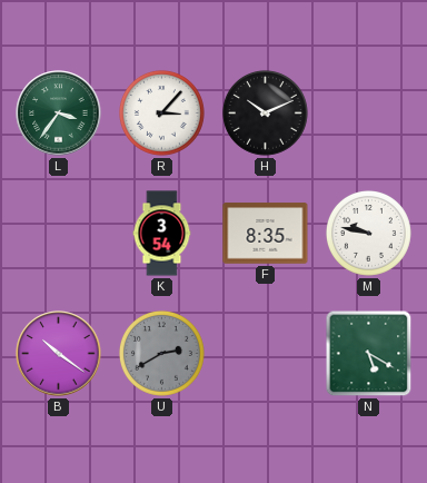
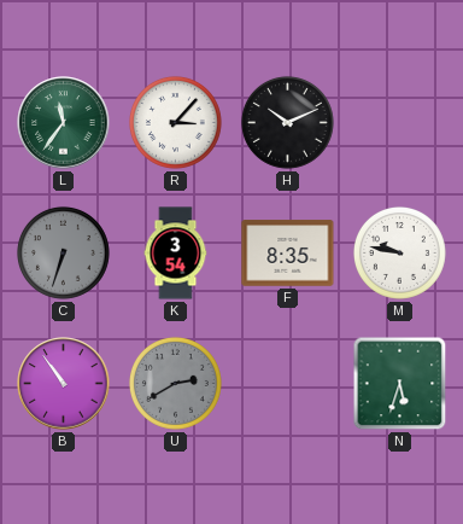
L: 3:36 -> 11:36 (64, 123)
C: none -> 6:33 (63, 252)
B: 10:21 -> 10:54 (64, 384)
N: 5:20 -> 5:33 (400, 384)
